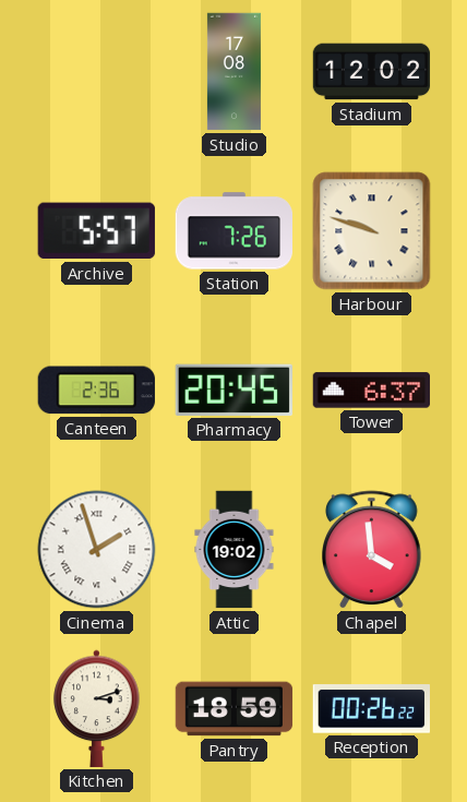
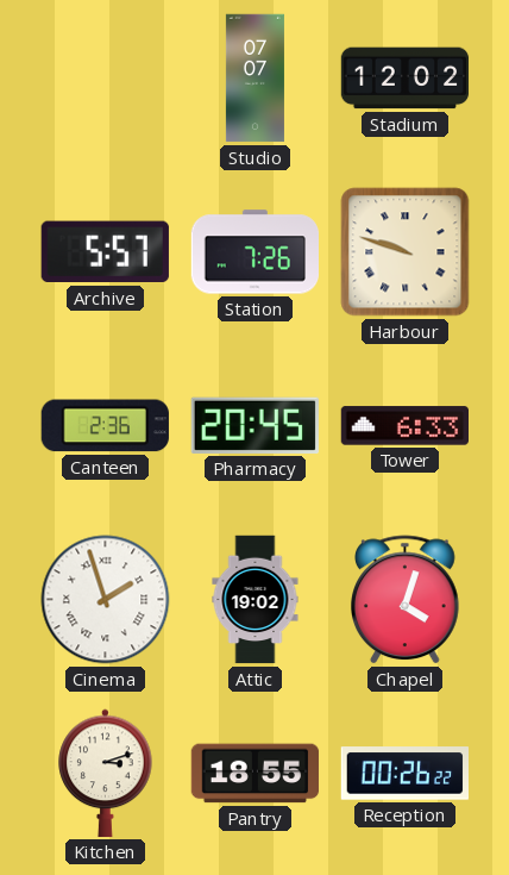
Studio: 17:08 -> 07:07 (254, 79)
Tower: 6:37 -> 6:33 (406, 426)
Chapel: 3:59 -> 4:03 (406, 600)
Pantry: 18:59 -> 18:55 (256, 774)
